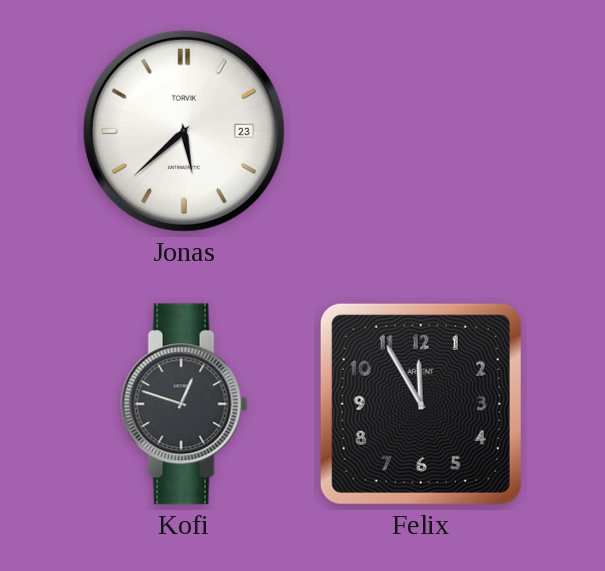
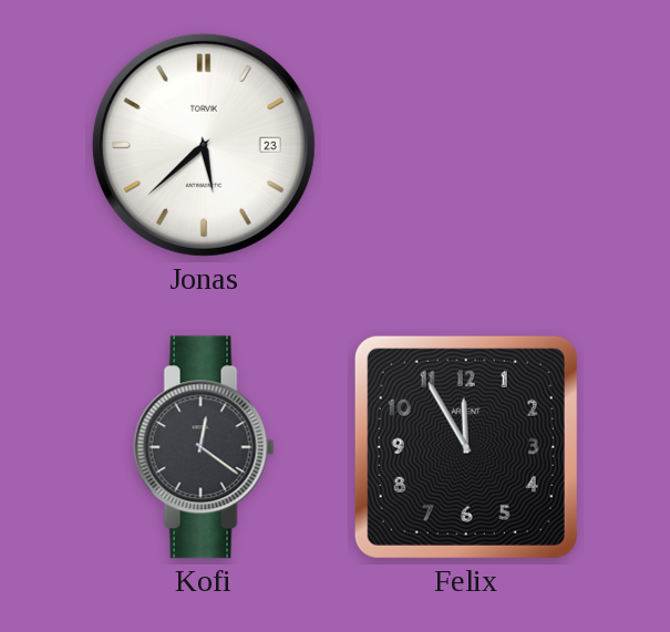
Kofi: 12:48 -> 12:21 (204, 447)
